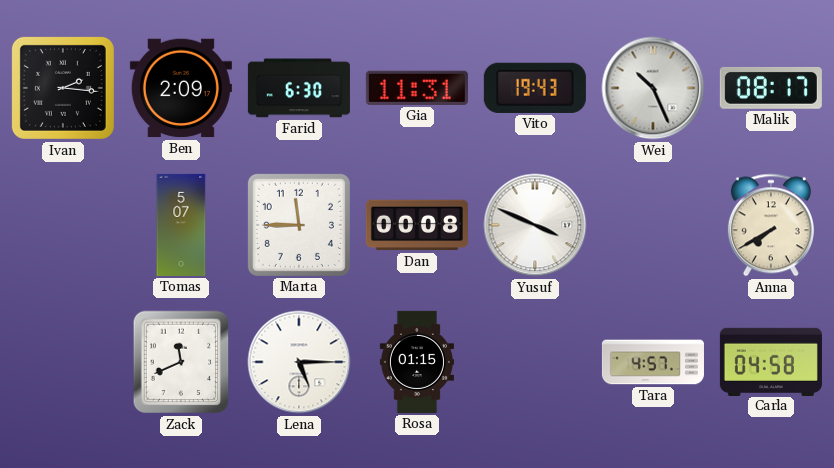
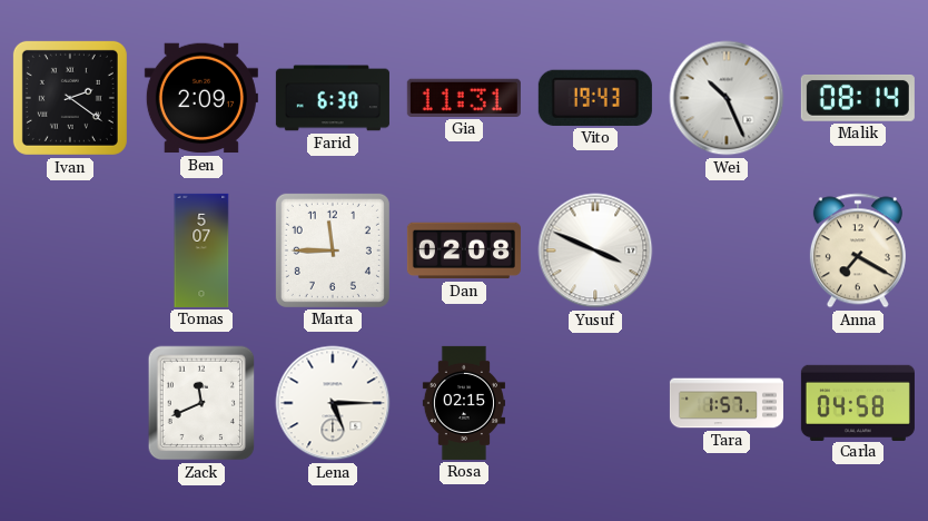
Ivan: 2:16 -> 2:21 (70, 98)
Malik: 08:17 -> 08:14 (858, 98)
Dan: 00:08 -> 02:08 (464, 250)
Anna: 7:40 -> 7:20 (858, 250)
Rosa: 01:15 -> 02:15 (464, 403)
Tara: 4:57 -> 1:57 (727, 403)
